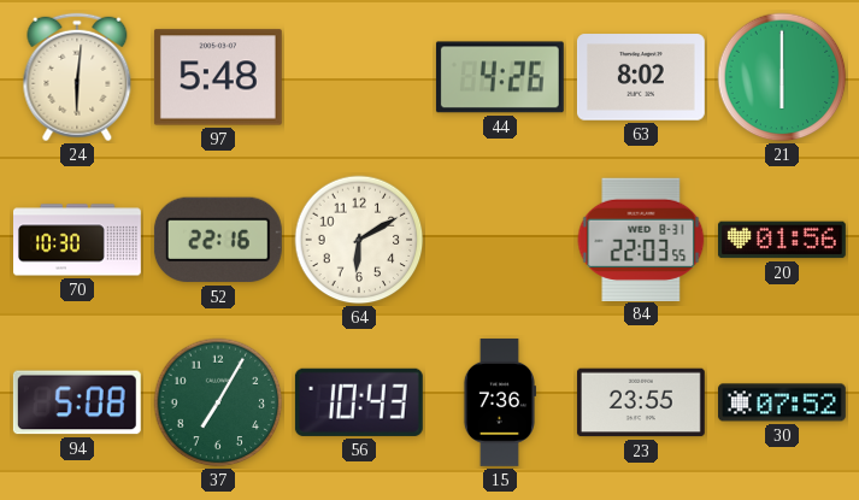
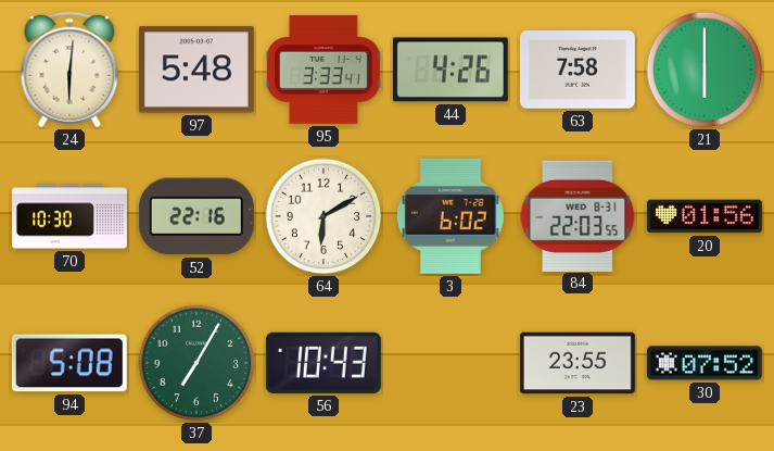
95: none -> 3:33 (323, 70)
63: 8:02 -> 7:58 (578, 70)
3: none -> 6:02 (452, 216)
15: 7:36 -> none (500, 402)
